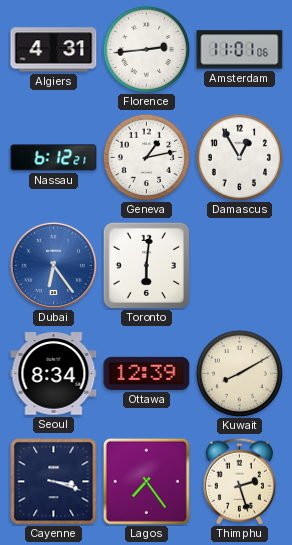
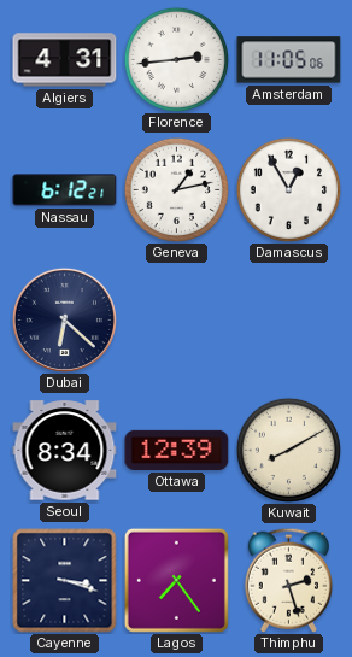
Amsterdam: 11:01 -> 11:05 (289, 60)
Dubai: 6:24 -> 6:22 (64, 319)
Dubai dial: blue -> navy (64, 319)
Toronto: 6:01 -> none (146, 265)
